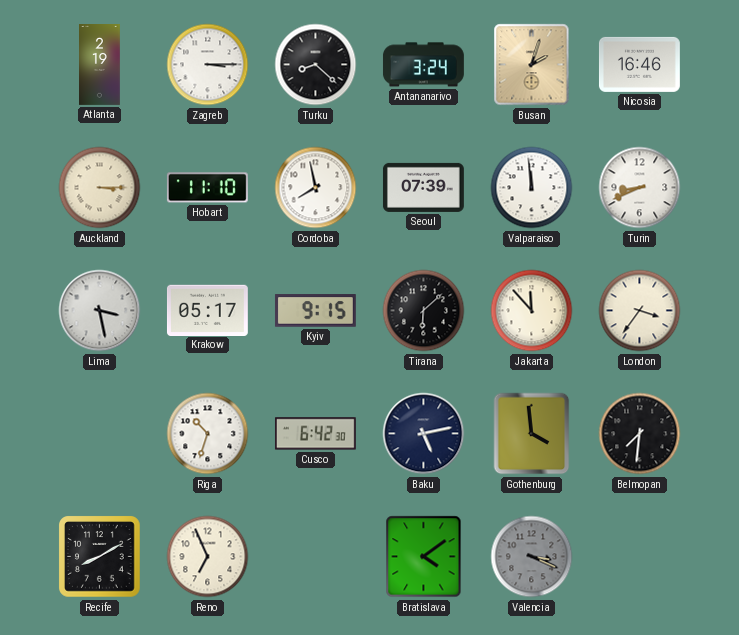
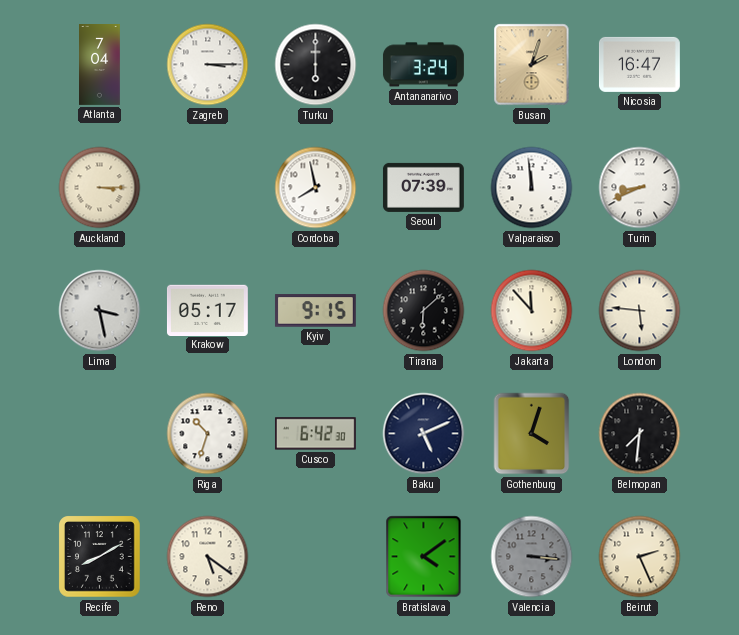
Atlanta: 2:19 -> 7:04 (100, 65)
Turku: 8:22 -> 6:00 (316, 65)
Nicosia: 16:46 -> 16:47 (639, 64)
Hobart: 11:10 -> none (207, 188)
London: 3:36 -> 5:46 (640, 311)
Baku: 5:13 -> 5:11 (424, 434)
Gothenburg: 3:59 -> 4:03 (532, 434)
Reno: 6:56 -> 5:21 (208, 557)
Valencia: 3:19 -> 3:16 (532, 557)
Beirut: none -> 2:26 (640, 557)
